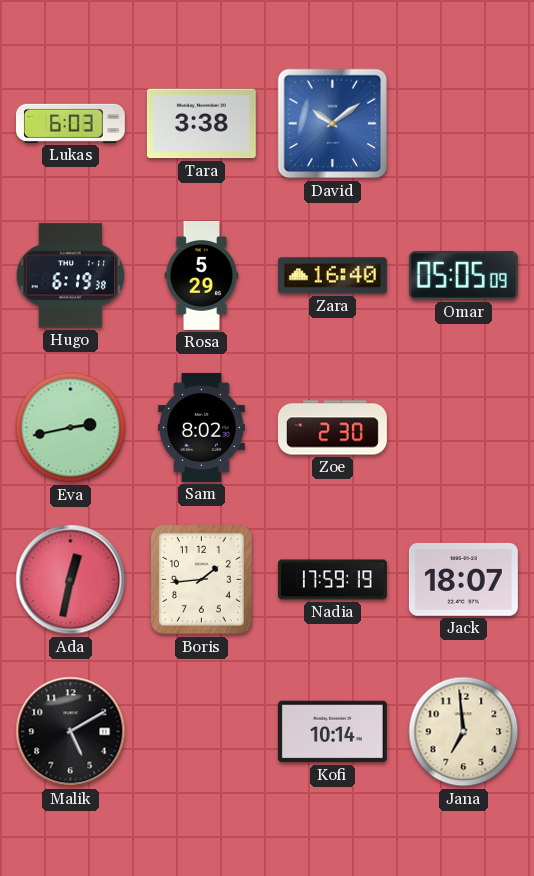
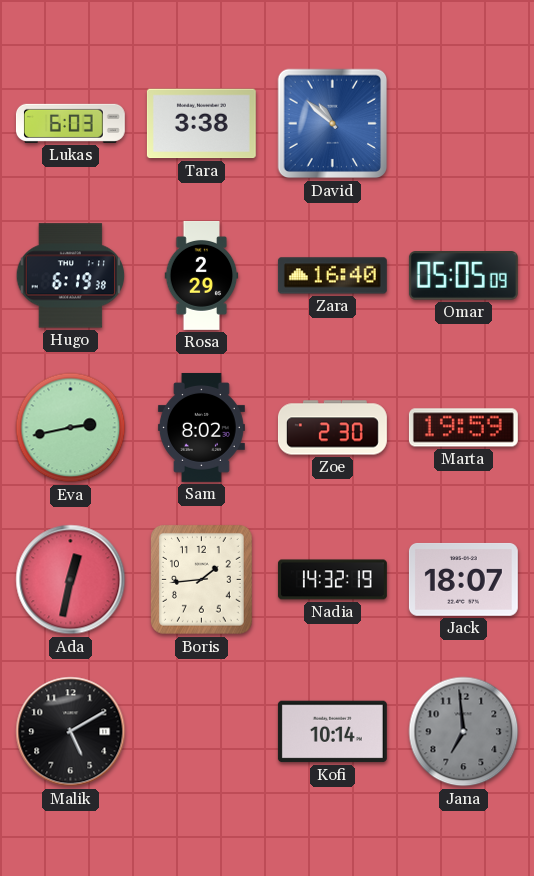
David: 10:09 -> 10:52 (333, 124)
Rosa: 5:29 -> 2:29 (202, 275)
Marta: none -> 19:59 (463, 428)
Nadia: 17:59 -> 14:32 (332, 580)
Jana dial: cream -> grey (464, 732)
